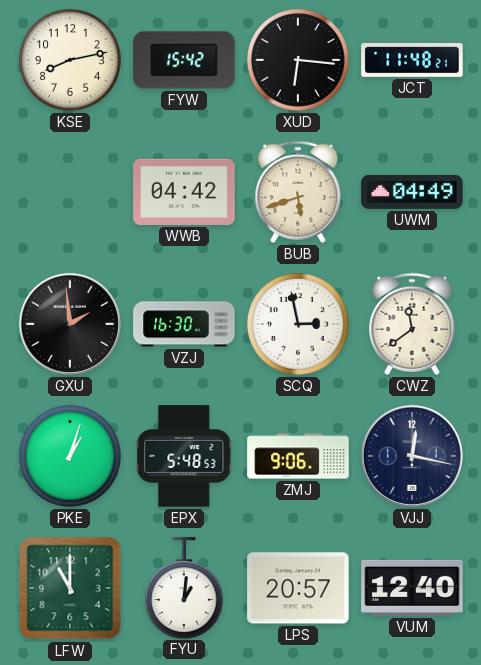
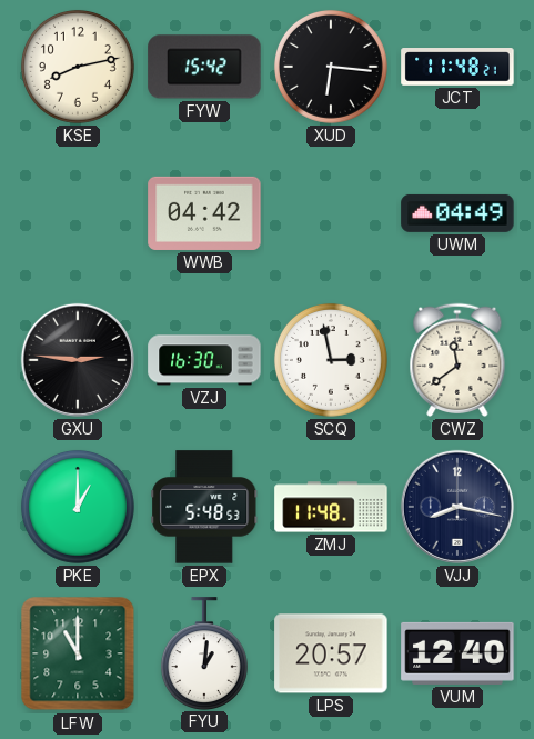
BUB: 5:42 -> none (298, 192)
GXU: 1:59 -> 2:46 (78, 360)
PKE: 1:03 -> 1:00 (78, 507)
ZMJ: 9:06 -> 11:48 (331, 507)
VJJ: 12:17 -> 8:17 (457, 507)
